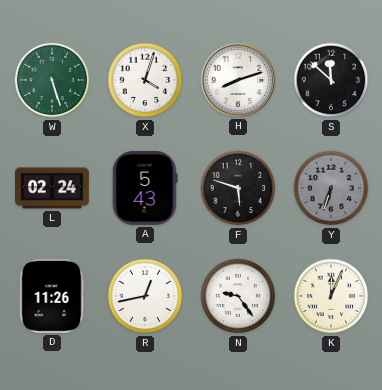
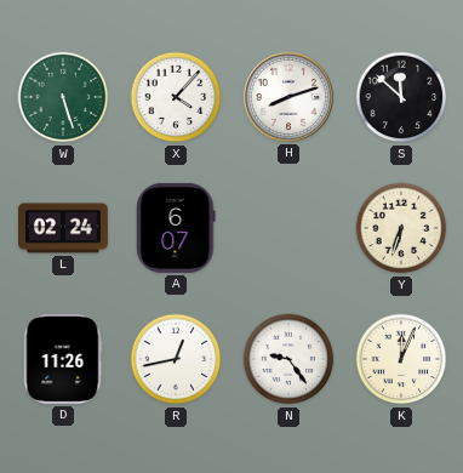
X: 4:03 -> 4:07 (176, 97)
A: 5:43 -> 6:07 (176, 228)
F: 5:48 -> none (238, 188)
Y dial: grey -> cream (401, 228)
